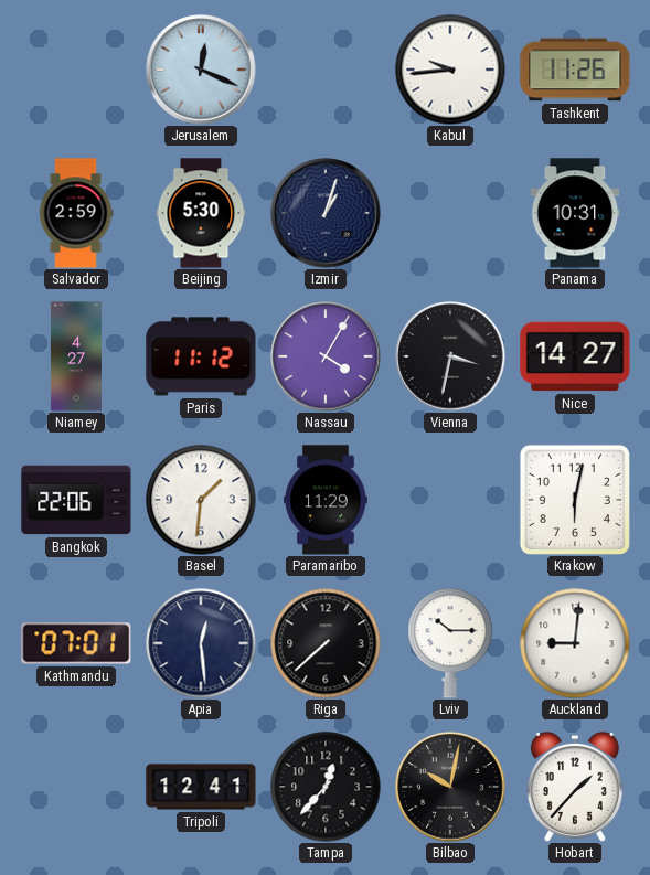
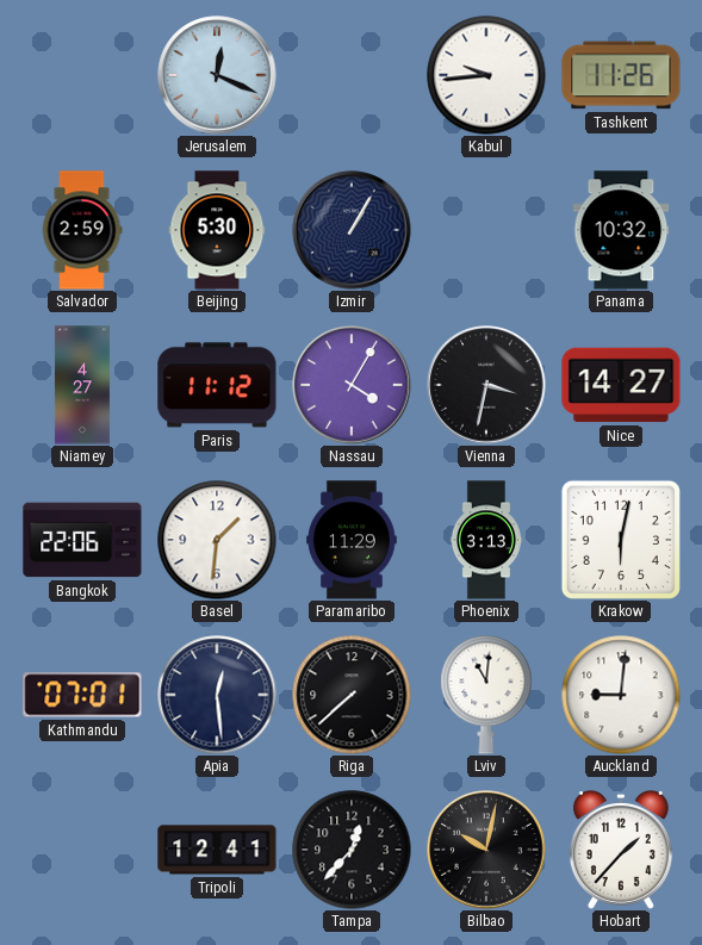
Izmir: 1:03 -> 1:05 (352, 230)
Panama: 10:31 -> 10:32 (621, 230)
Phoenix: none -> 3:13 (486, 540)
Lviv: 10:15 -> 11:01 (486, 695)
